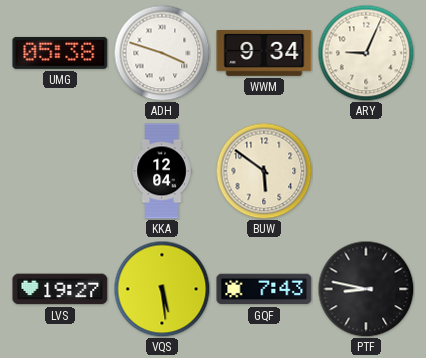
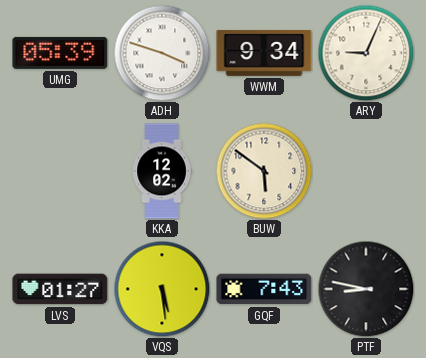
UMG: 05:38 -> 05:39 (60, 53)
KKA: 12:04 -> 12:02 (162, 171)
LVS: 19:27 -> 01:27 (60, 289)
